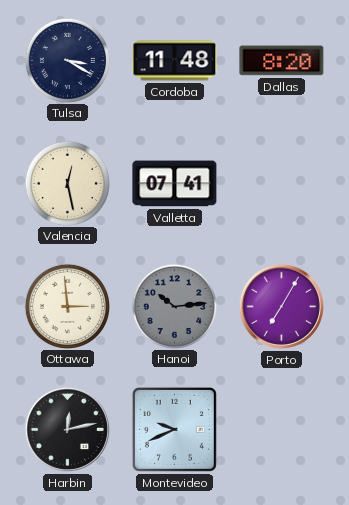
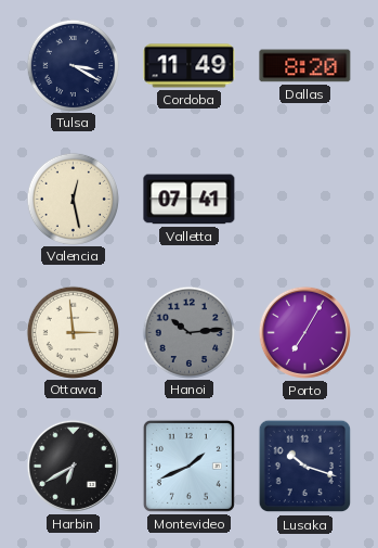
Cordoba: 11:48 -> 11:49 (190, 66)
Harbin: 12:13 -> 6:40 (73, 466)
Montevideo: 9:41 -> 1:41 (188, 466)
Lusaka: none -> 10:18 (305, 467)
